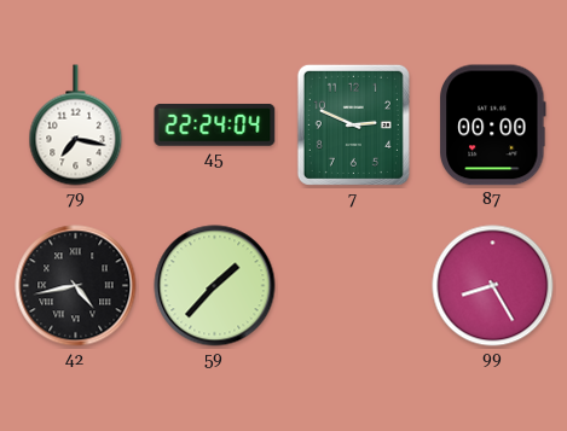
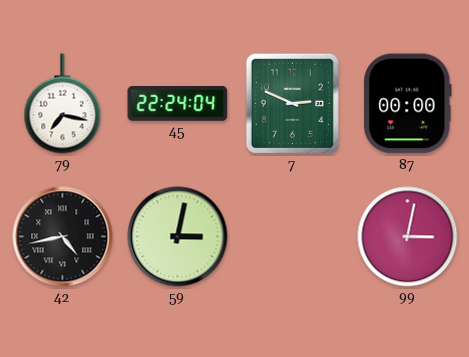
59: 1:37 -> 3:02 (178, 237)
99: 8:25 -> 3:02 (408, 237)
